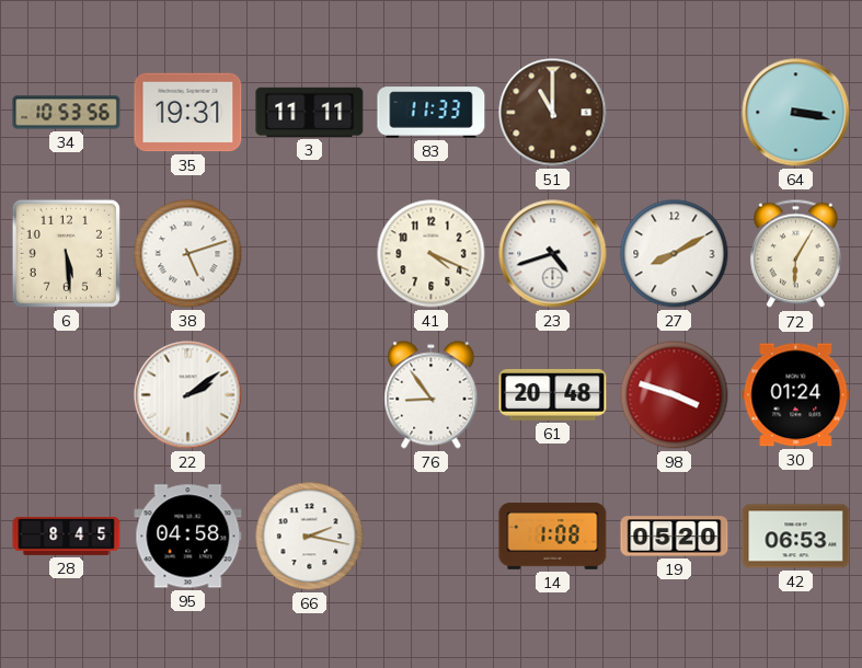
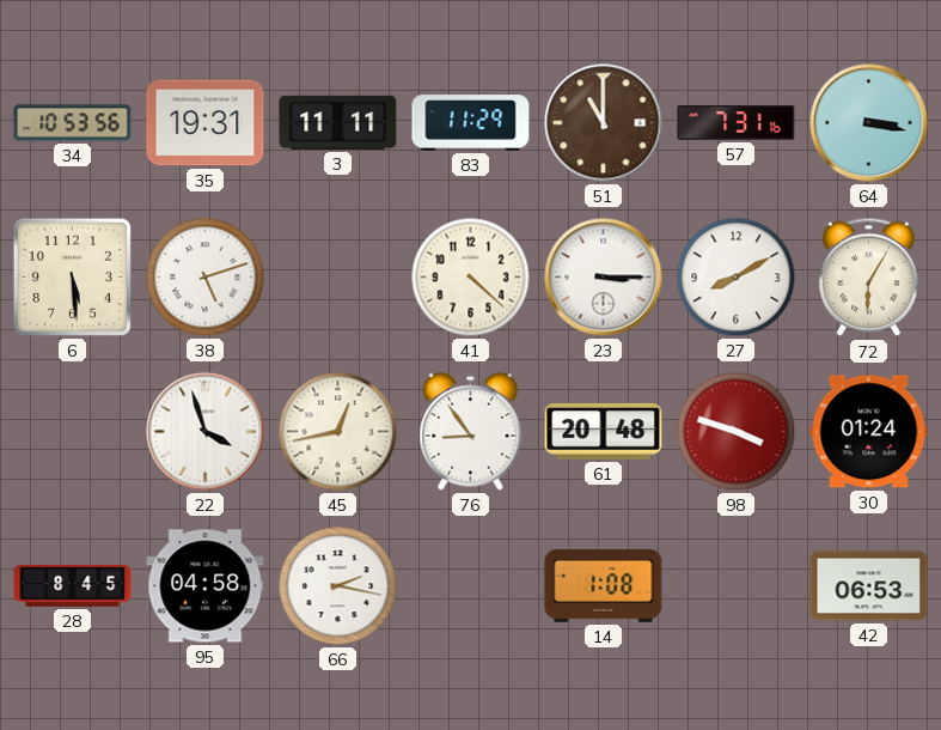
83: 11:33 -> 11:29 (471, 123)
57: none -> 7:31 (737, 122)
41: 4:19 -> 4:22 (471, 278)
23: 4:42 -> 3:15 (604, 278)
22: 2:09 -> 3:57 (206, 432)
45: none -> 12:43 (338, 432)
19: 05:20 -> none (675, 537)
